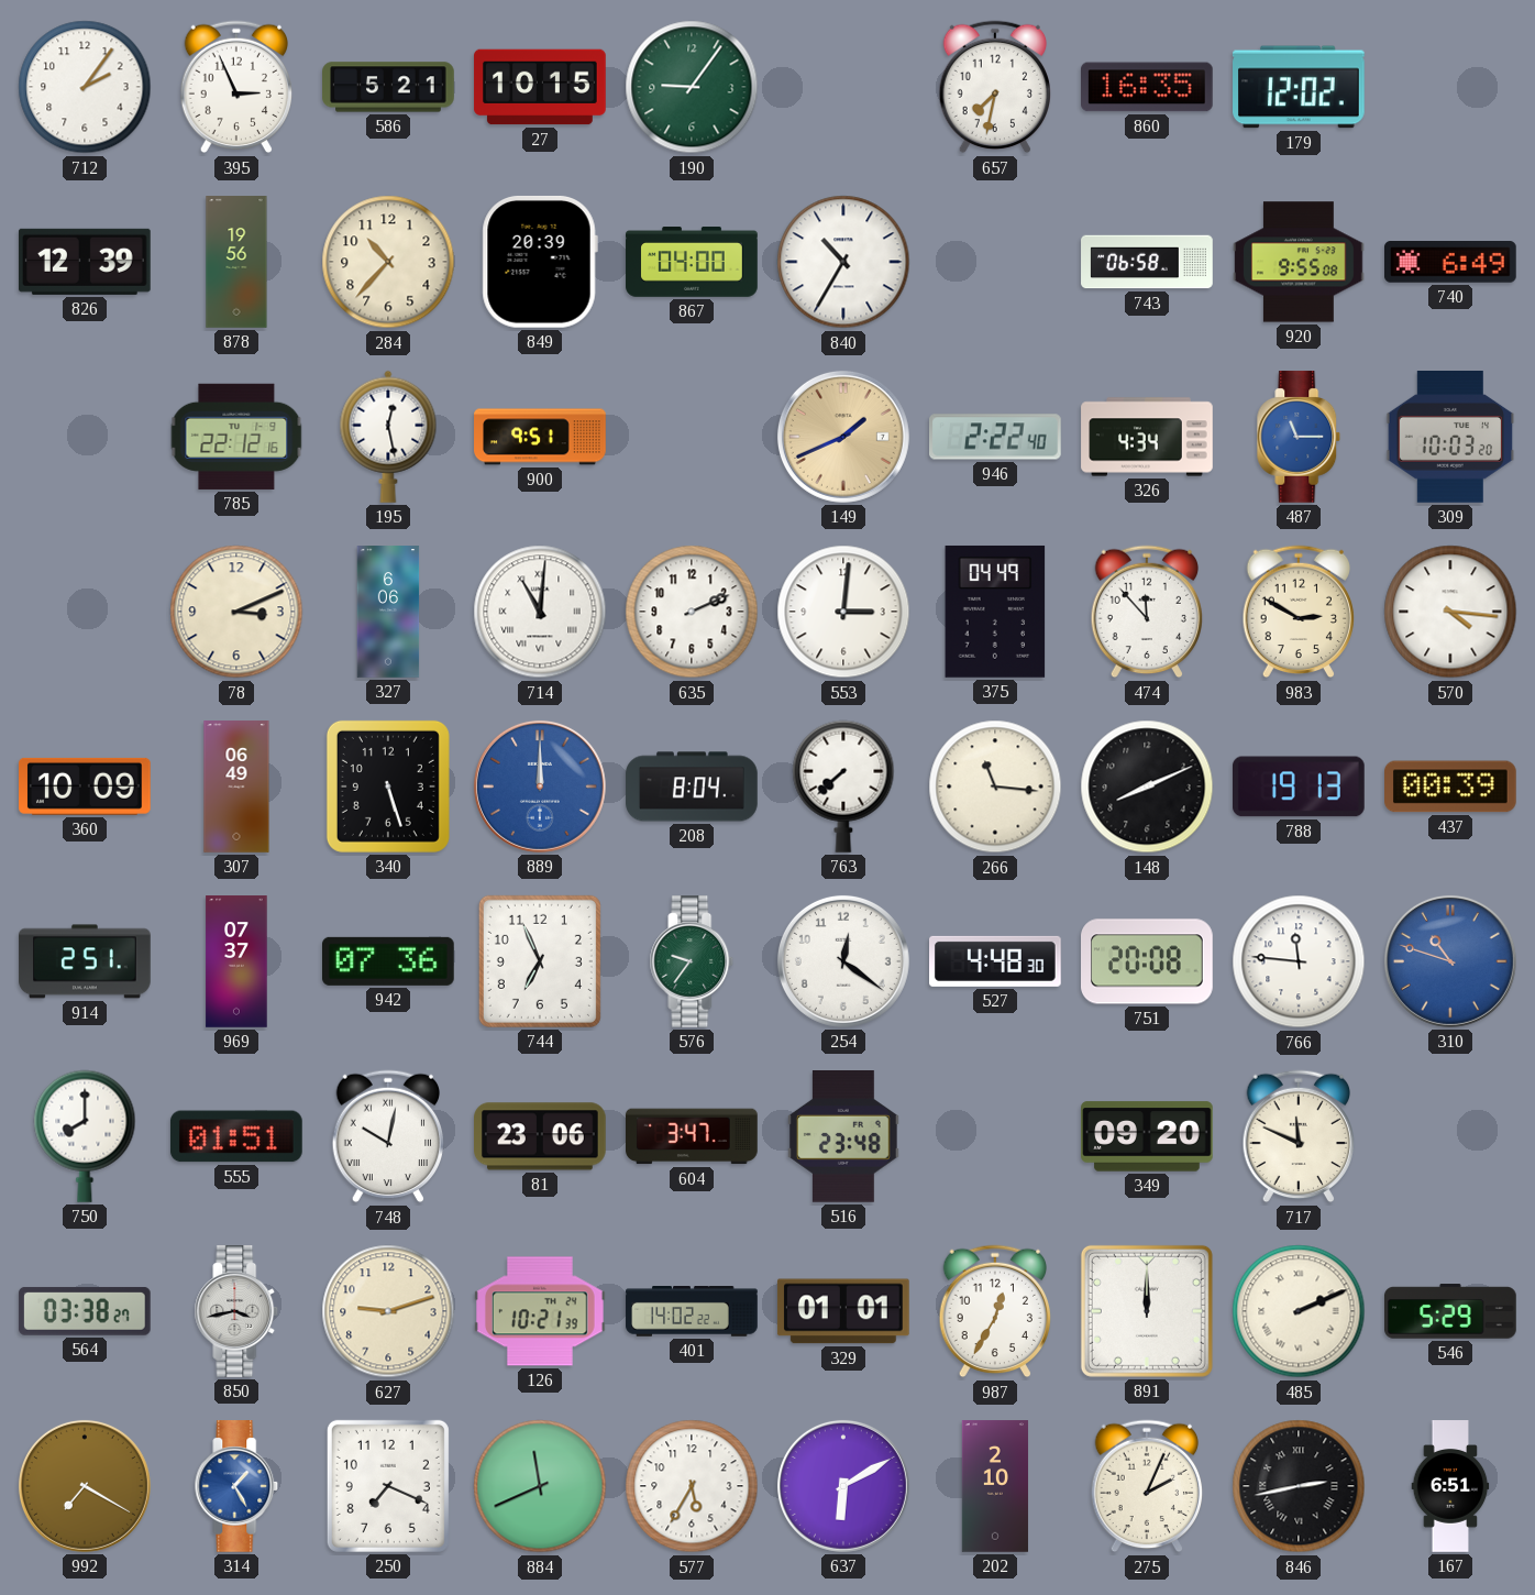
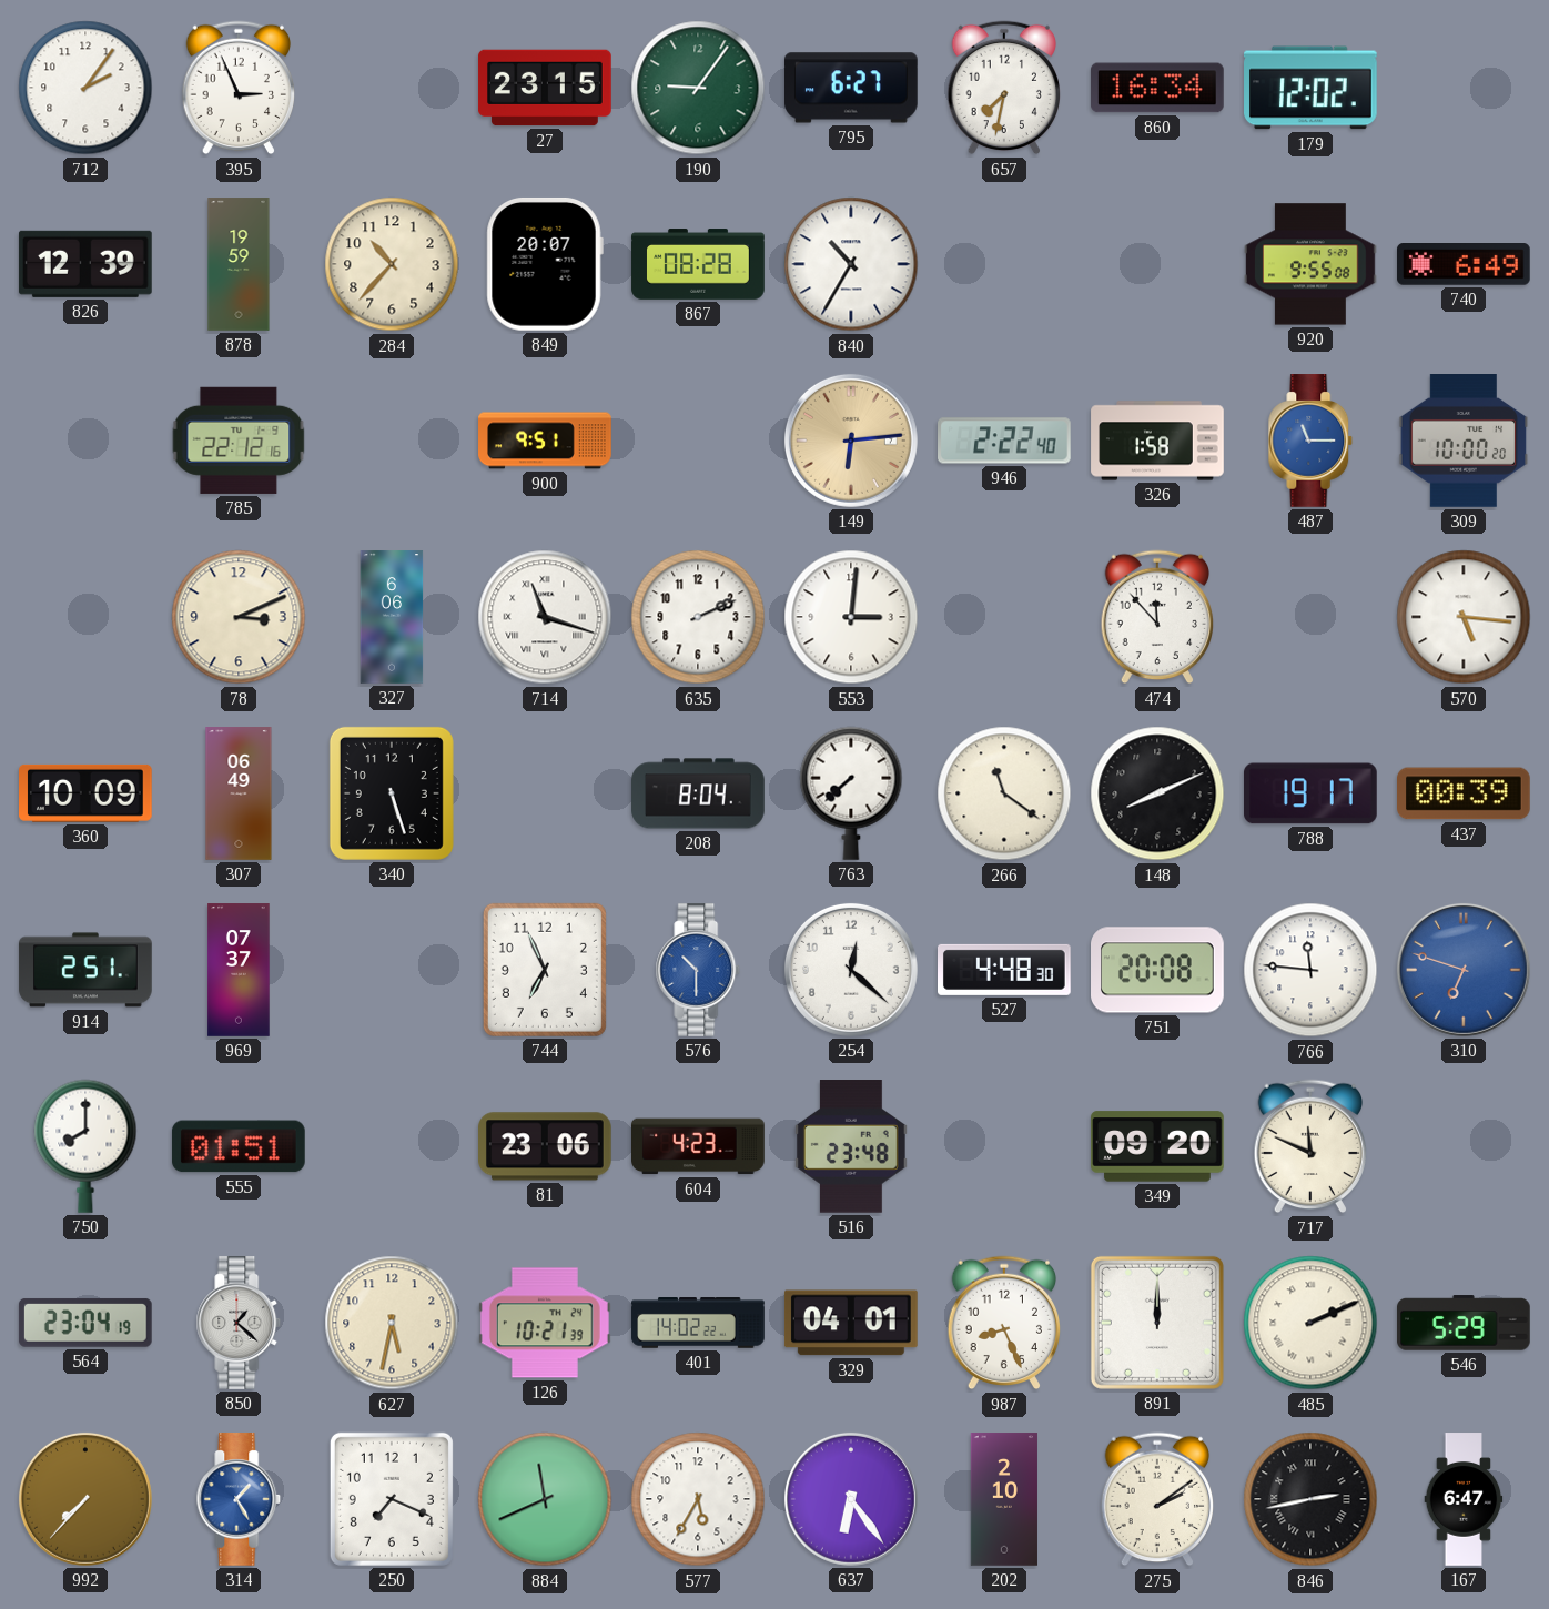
586: 5:21 -> none (388, 87)
27: 10:15 -> 23:15 (545, 88)
795: none -> 6:27 (852, 88)
860: 16:35 -> 16:34 (1158, 88)
878: 19:56 -> 19:59 (239, 264)
849: 20:39 -> 20:07 (545, 264)
867: 04:00 -> 08:28 (698, 264)
743: 06:58 -> none (1147, 262)
195: 12:28 -> none (388, 437)
149: 1:41 -> 6:14 (851, 441)
326: 4:34 -> 1:58 (1157, 441)
309: 10:03 -> 10:00 (1464, 441)
714: 11:01 -> 11:18 (545, 617)
375: 04:49 -> none (995, 612)
983: 2:50 -> none (1299, 612)
570: 4:16 -> 5:16 (1464, 617)
889: 12:00 -> none (540, 787)
266: 11:16 -> 11:21 (1004, 793)
788: 19:13 -> 19:17 (1312, 793)
942: 07:36 -> none (389, 961)
576: 9:36 -> 10:30 (698, 970)
576 dial: green -> blue (698, 970)
254: 12:21 -> 12:22 (851, 970)
310: 10:48 -> 6:48 (1464, 970)
748: 10:02 -> none (388, 1136)
604: 3:47 -> 4:23 (699, 1146)
564: 03:38 -> 23:04 (85, 1323)
850: 3:43 -> 1:22 (239, 1323)
627: 9:12 -> 5:32 (392, 1323)
329: 01:01 -> 04:01 (851, 1323)
987: 12:35 -> 8:26 (1004, 1323)
992: 7:20 -> 7:37 (85, 1499)
637: 6:10 -> 6:24 (851, 1499)
275: 2:04 -> 2:09 (1157, 1499)
167: 6:51 -> 6:47 (1464, 1499)
